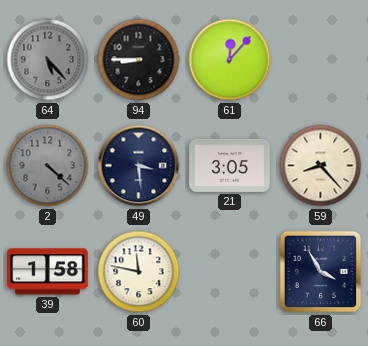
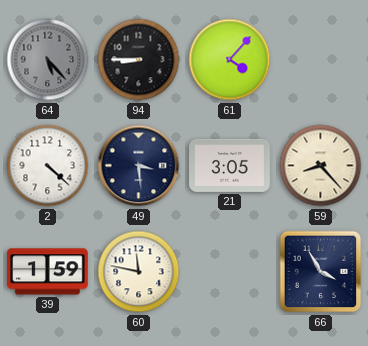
61: 12:07 -> 4:07 (230, 60)
2 dial: grey -> white (48, 166)
39: 1:58 -> 1:59 (48, 272)
